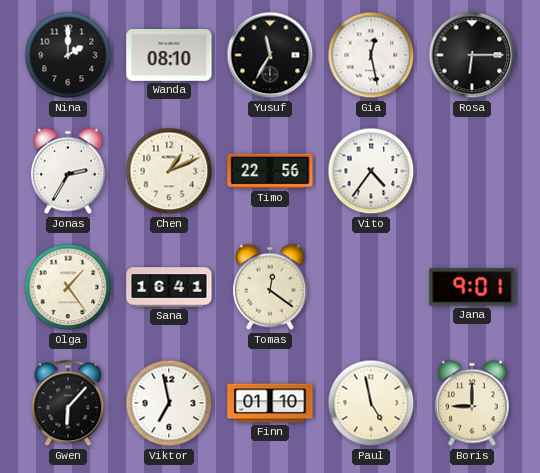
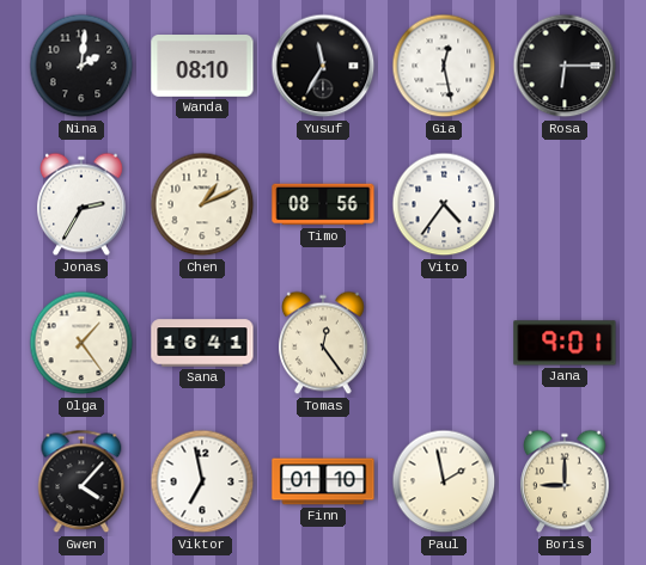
Nina: 2:00 -> 2:01 (81, 66)
Timo: 22:56 -> 08:56 (323, 204)
Tomas: 12:21 -> 12:24 (324, 343)
Gwen: 6:07 -> 4:07 (81, 481)
Paul: 4:58 -> 1:58 (444, 481)
